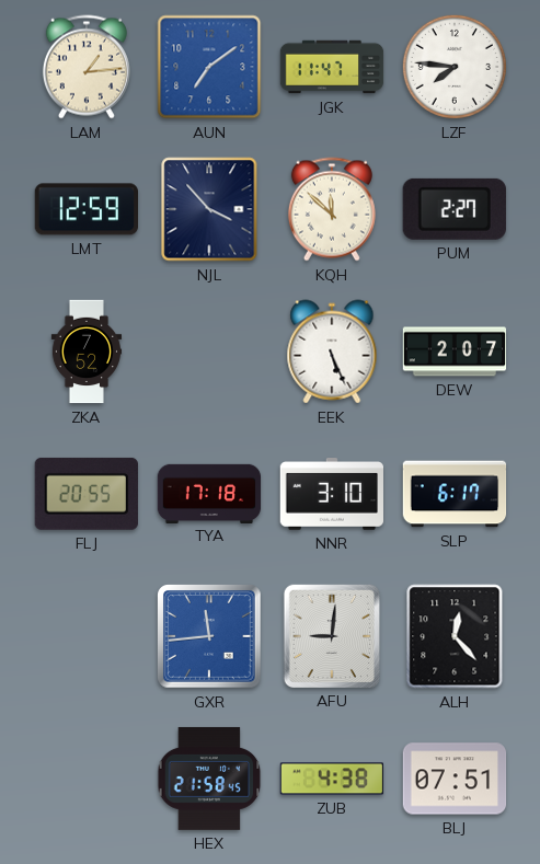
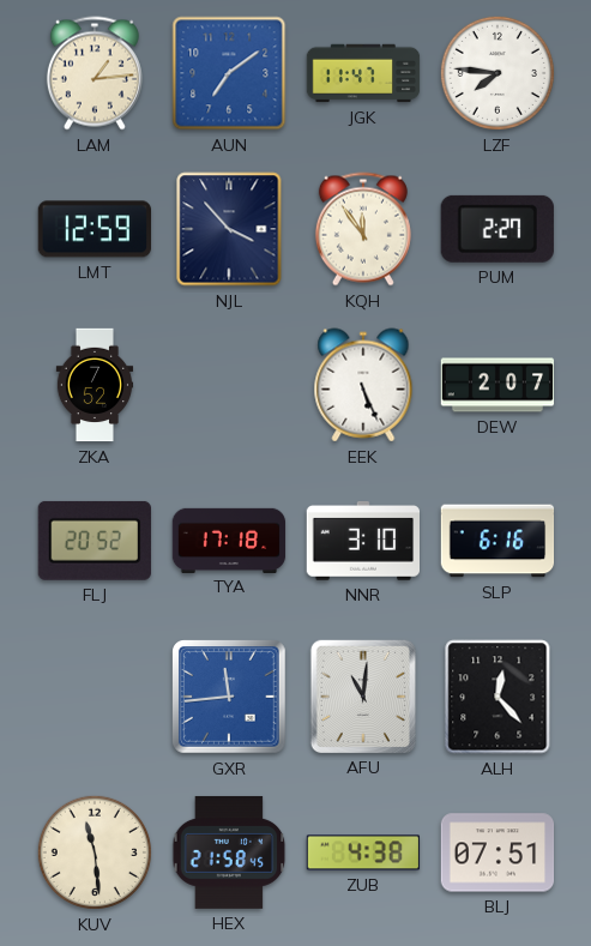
KQH: 11:52 -> 11:54 (363, 229)
FLJ: 20:55 -> 20:52 (95, 541)
SLP: 6:17 -> 6:16 (497, 541)
AFU: 9:01 -> 11:01 (362, 695)
KUV: none -> 11:29 (95, 852)
